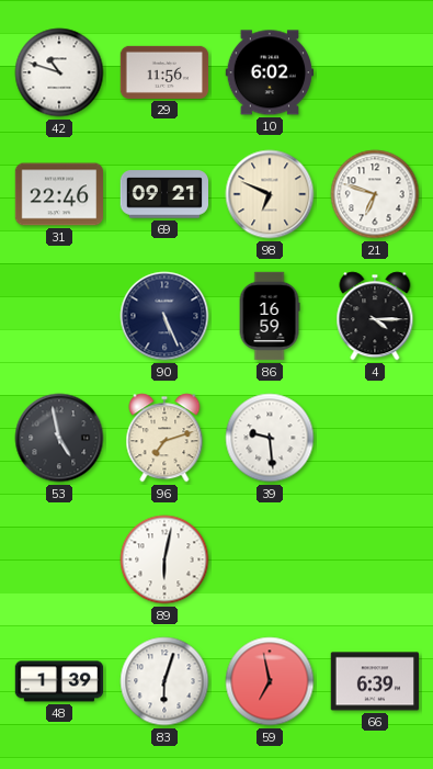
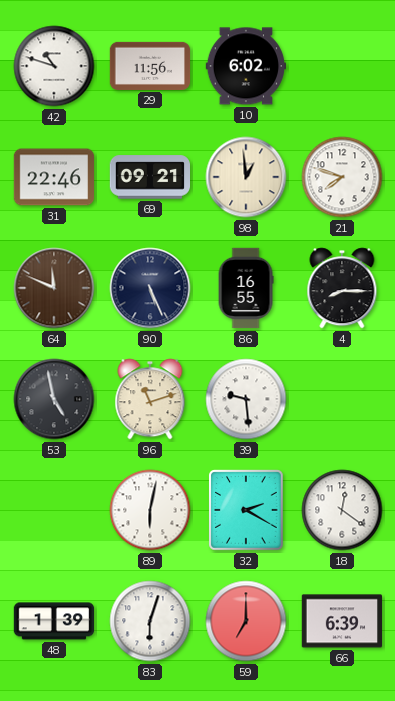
98: 6:49 -> 12:59 (246, 177)
21: 6:48 -> 7:48 (342, 177)
64: none -> 11:49 (54, 288)
86: 16:59 -> 16:55 (246, 288)
4: 4:15 -> 8:15 (342, 288)
96: 7:12 -> 11:12 (150, 399)
32: none -> 2:20 (246, 510)
18: none -> 12:21 (342, 510)
59: 6:58 -> 7:00 (246, 621)
